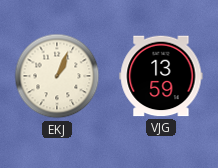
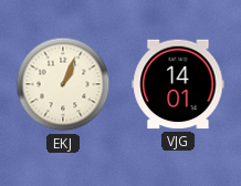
VJG: 13:59 -> 14:01 (178, 84)
